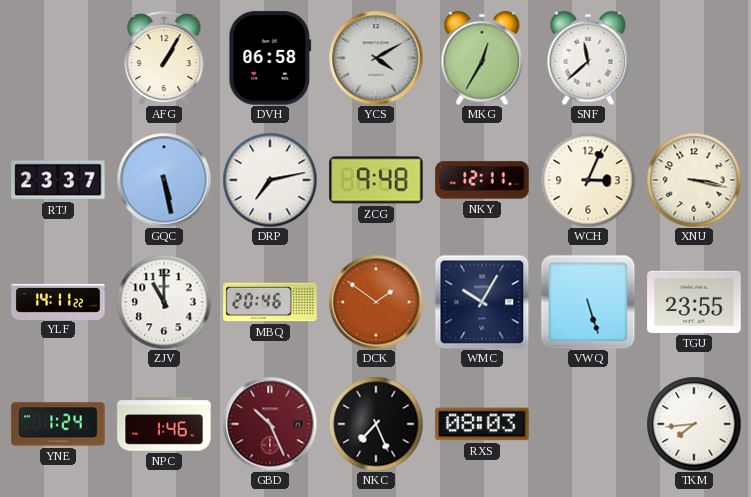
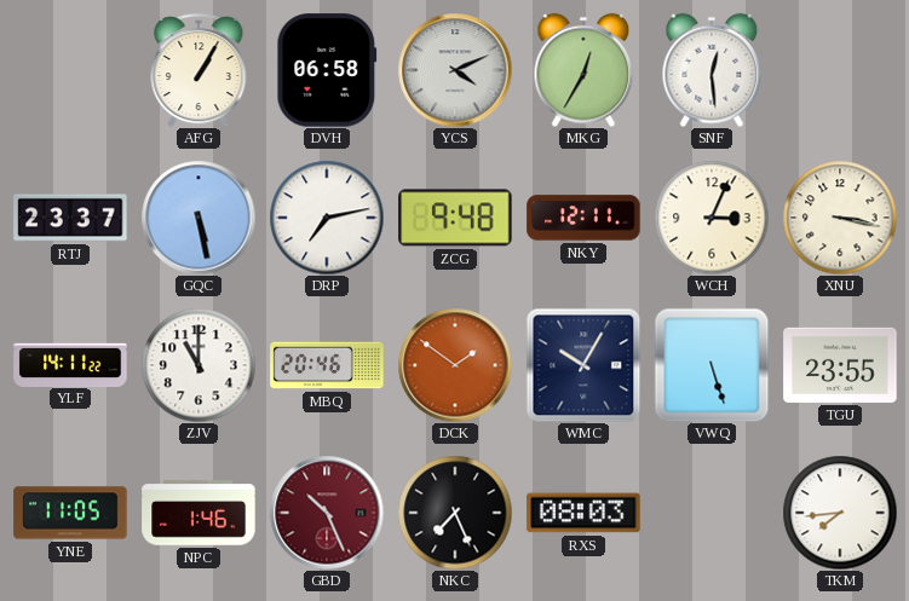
YCS: 4:10 -> 4:11 (455, 70)
SNF: 11:38 -> 12:29 (712, 70)
YNE: 1:24 -> 11:05 (70, 513)
